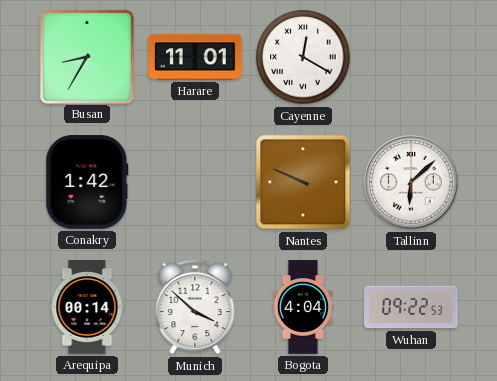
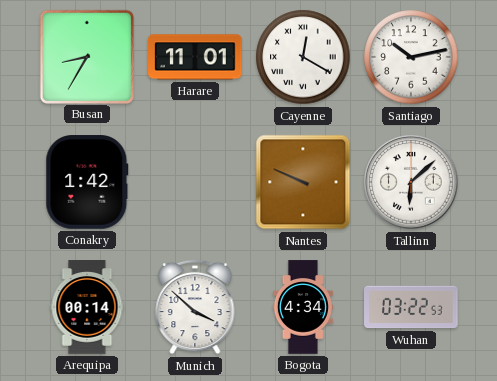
Santiago: none -> 10:13 (411, 57)
Bogota: 4:04 -> 4:34 (303, 307)
Wuhan: 09:22 -> 03:22 (411, 307)
